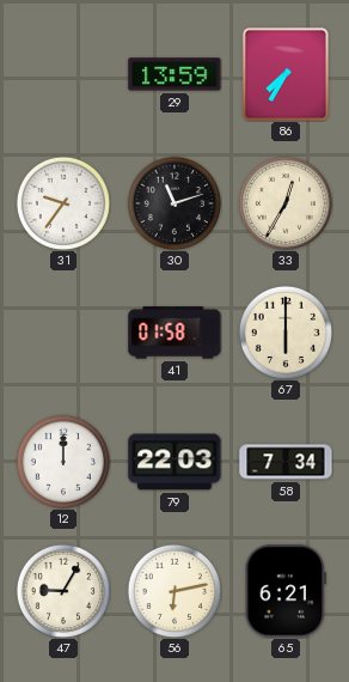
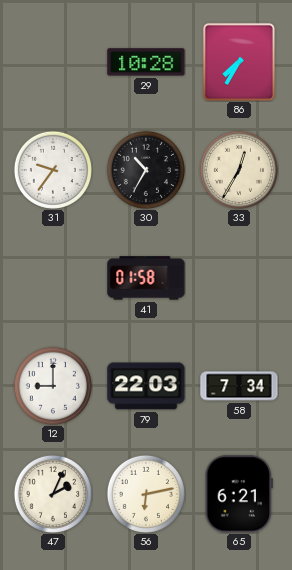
29: 13:59 -> 10:28 (146, 62)
30: 11:12 -> 10:35 (146, 170)
67: 6:00 -> none (286, 333)
12: 12:00 -> 9:00 (53, 386)
47: 9:05 -> 2:04 (53, 494)
